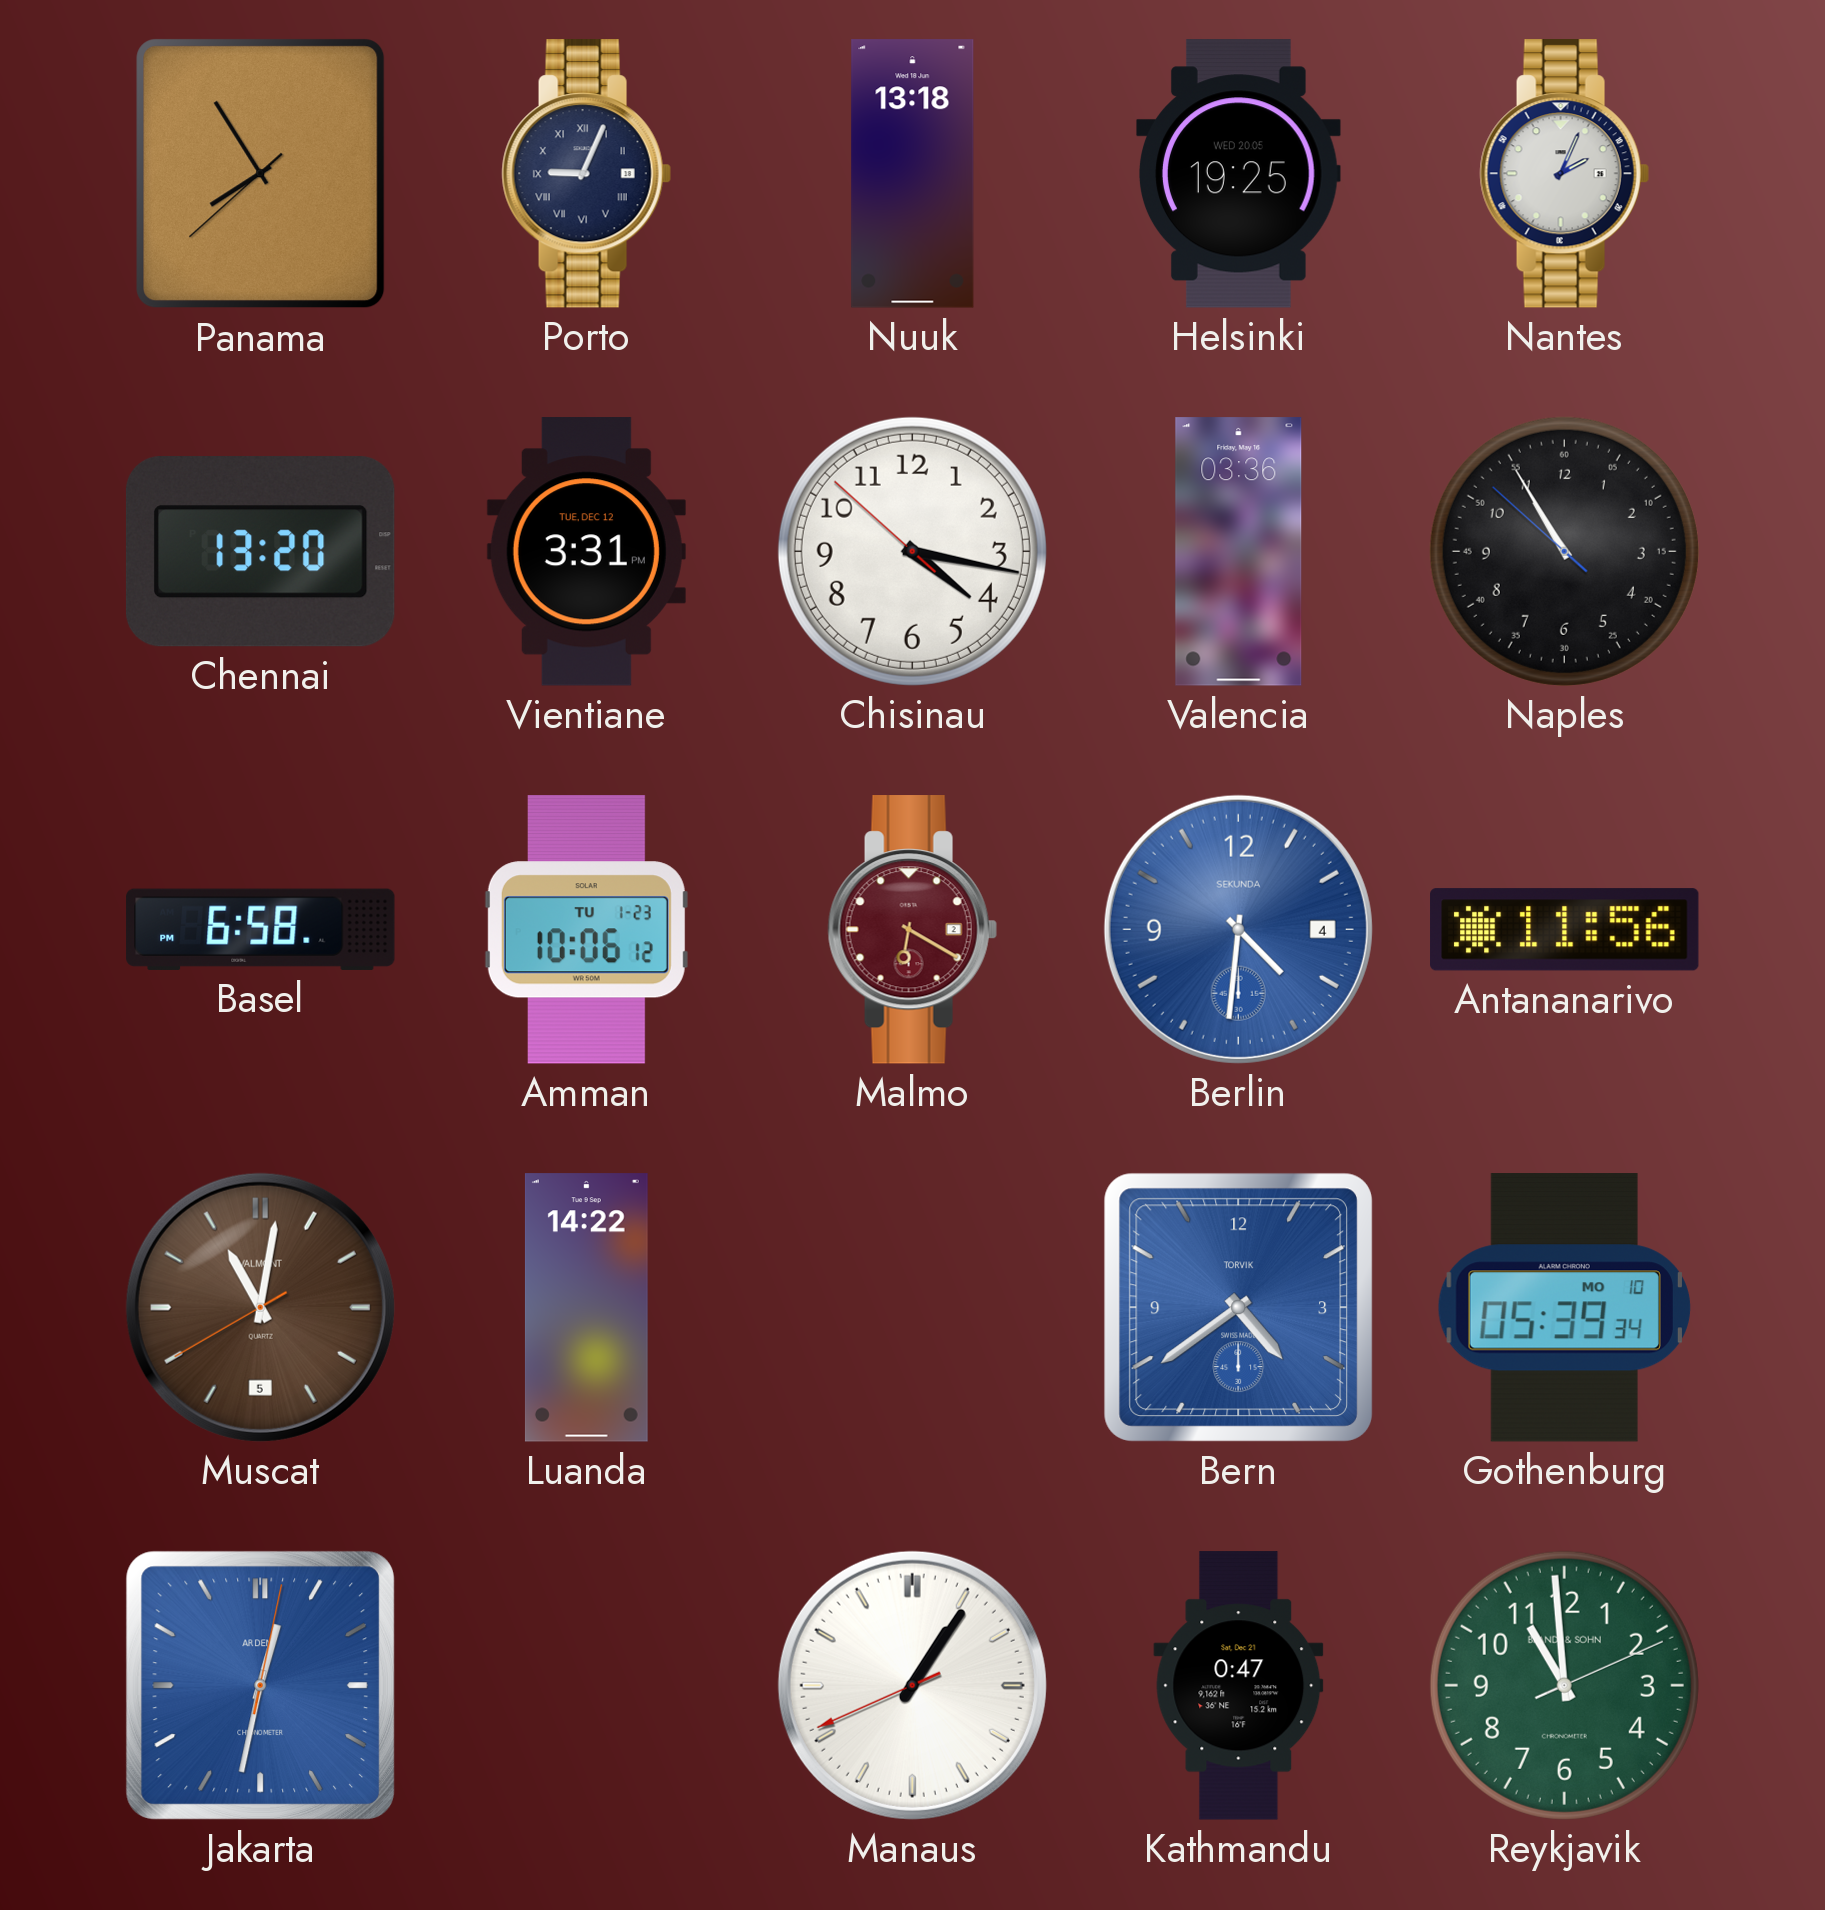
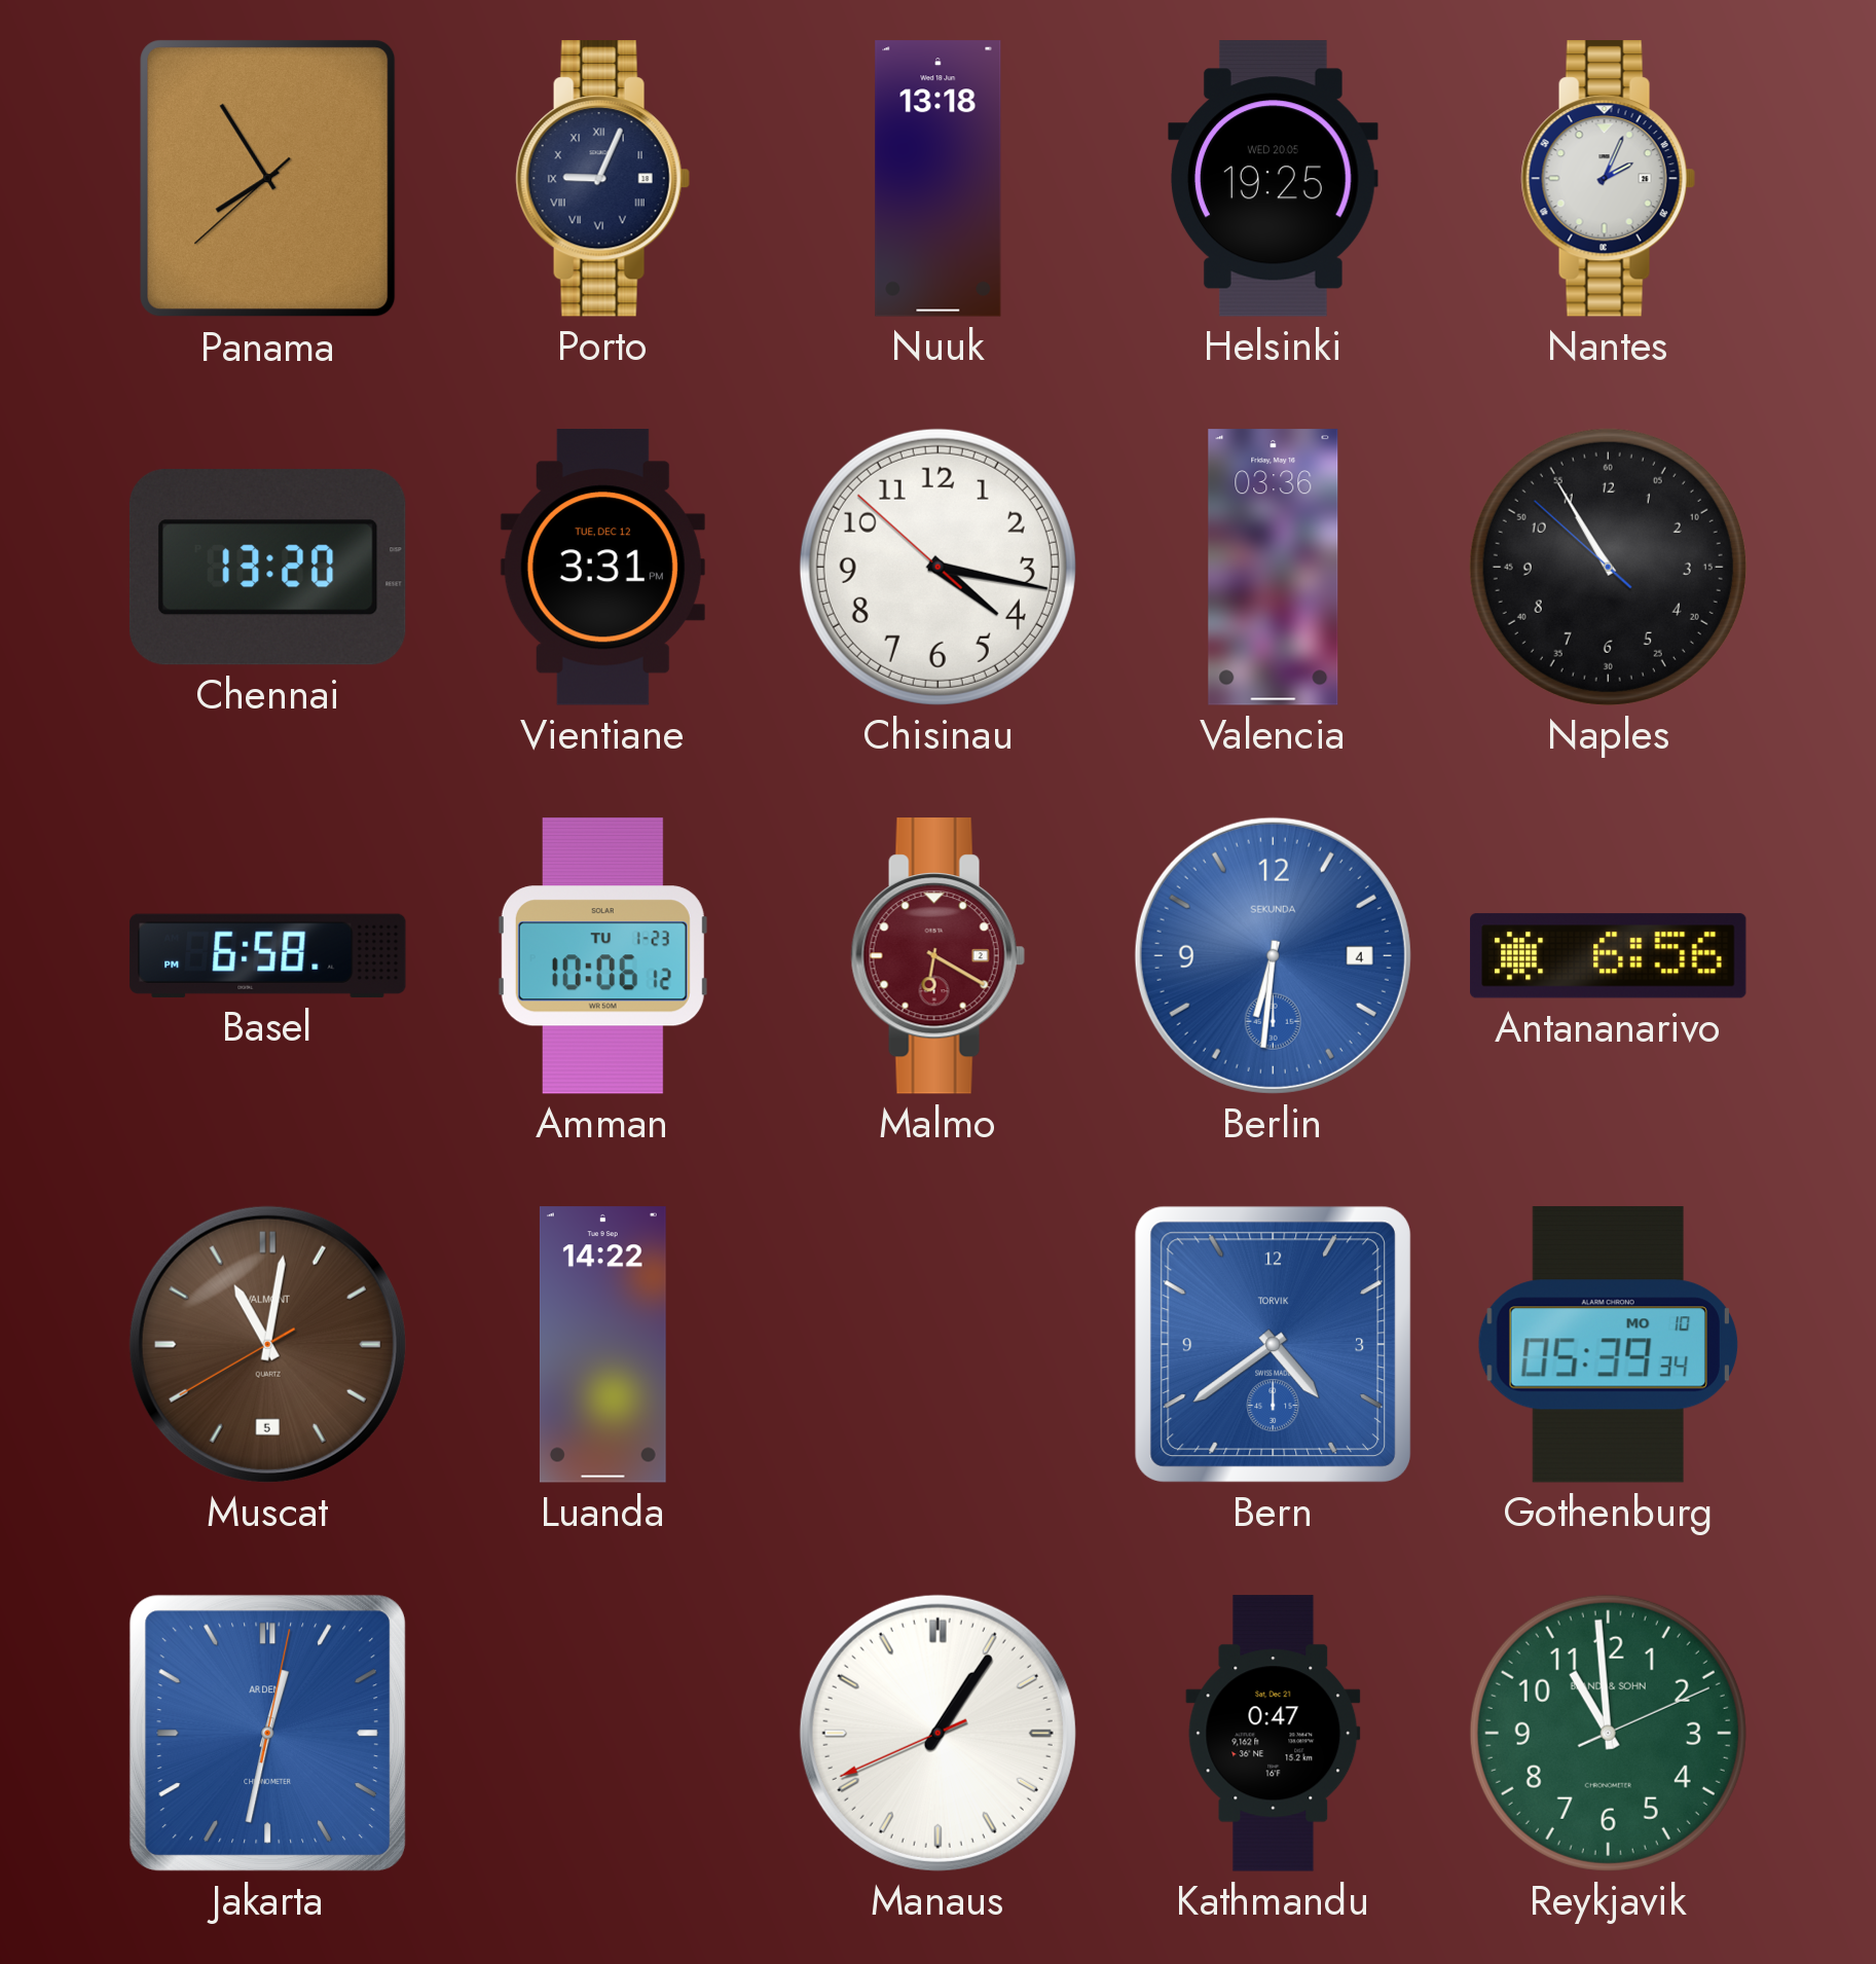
Berlin: 4:31 -> 6:31 (1273, 955)
Antananarivo: 11:56 -> 6:56 (1609, 956)
